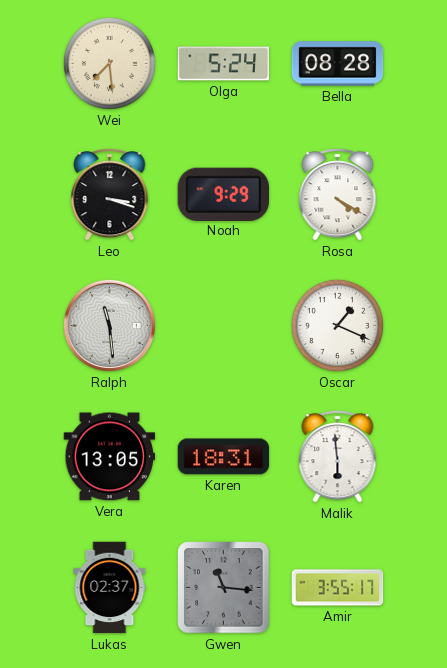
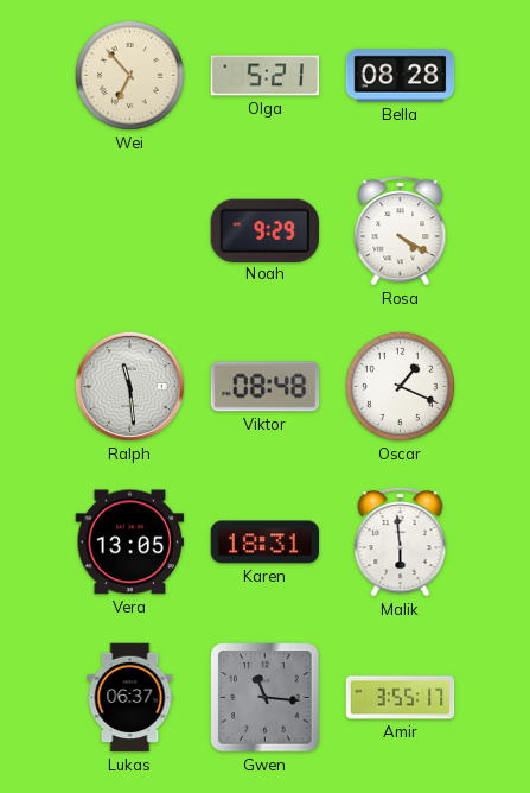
Wei: 7:29 -> 6:53 (129, 75)
Olga: 5:24 -> 5:21 (266, 76)
Leo: 3:18 -> none (110, 195)
Viktor: none -> 08:48 (266, 387)
Lukas: 02:37 -> 06:37 (130, 698)
